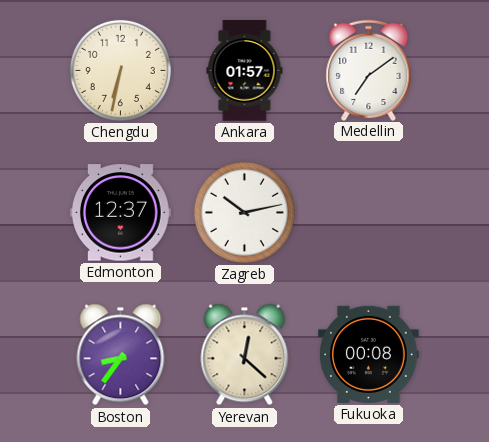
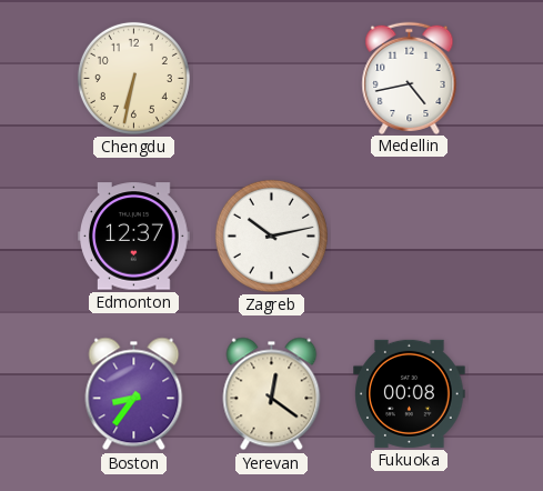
Ankara: 01:57 -> none (245, 71)
Medellin: 7:09 -> 4:43 (410, 78)
Yerevan: 12:22 -> 12:21 (272, 394)
